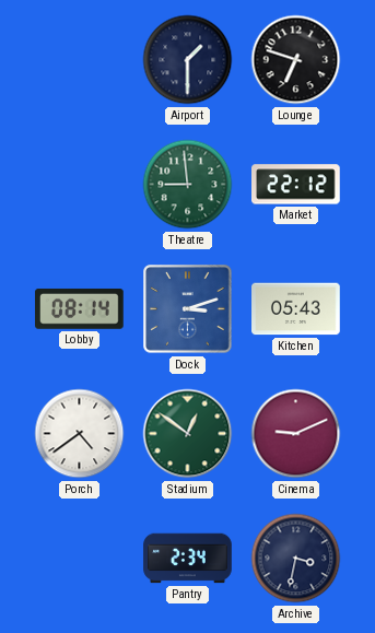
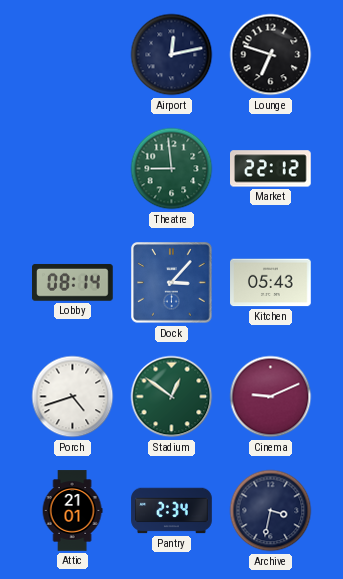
Airport: 1:30 -> 12:13 (172, 55)
Dock: 3:12 -> 3:07 (172, 283)
Porch: 4:39 -> 4:42 (73, 397)
Attic: none -> 21:01 (72, 511)
